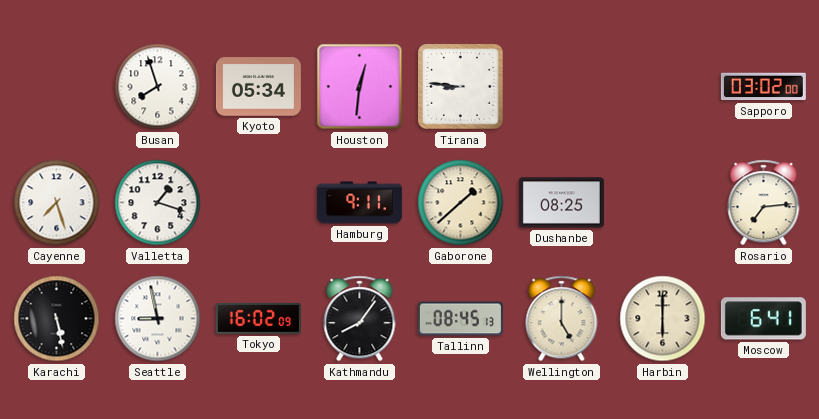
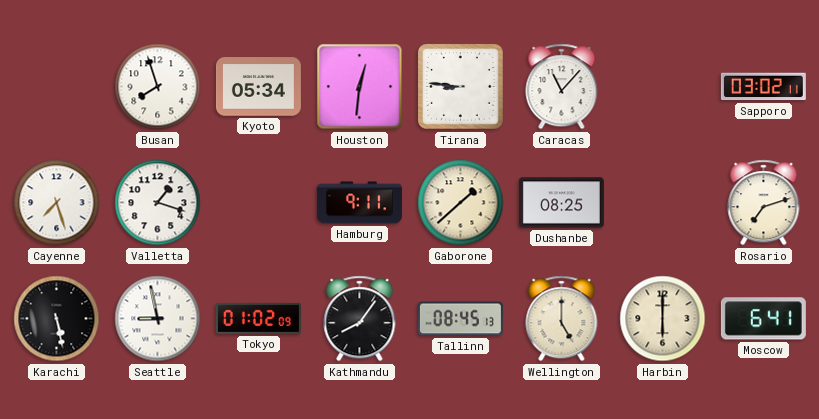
Caracas: none -> 11:07 (562, 87)
Sapporo: 03:02:00 -> 03:02:11 (763, 87)
Rosario: 7:14 -> 7:12 (764, 203)
Tokyo: 16:02 -> 01:02 (258, 318)
